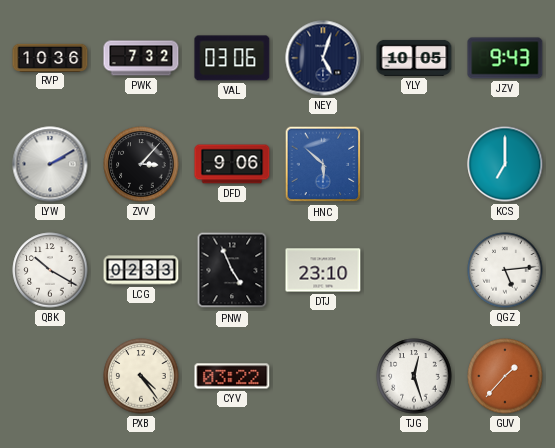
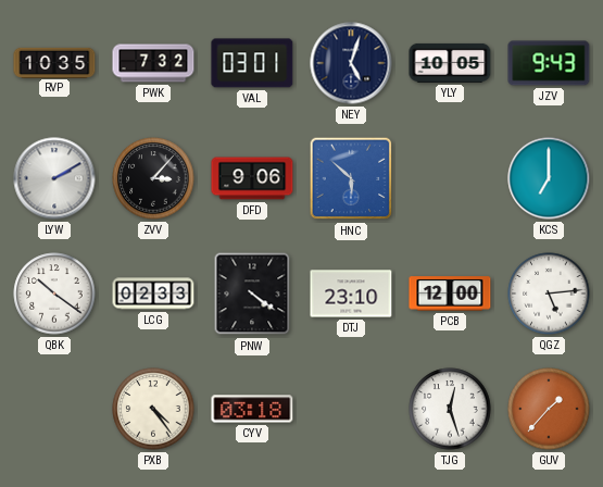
RVP: 10:36 -> 10:35 (54, 62)
VAL: 03:06 -> 03:01 (252, 63)
QBK: 10:20 -> 10:21 (54, 294)
PNW: 4:56 -> 4:21 (252, 294)
PCB: none -> 12:00 (450, 294)
CYV: 03:22 -> 03:18 (252, 409)
